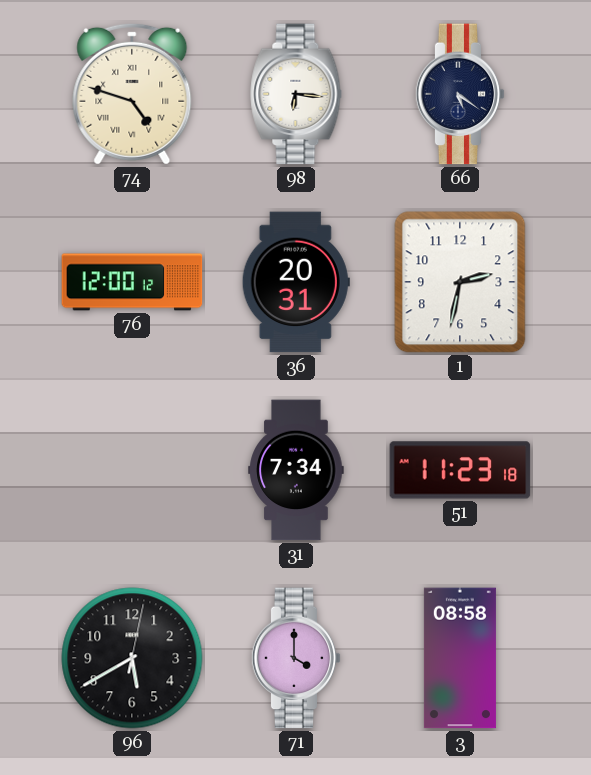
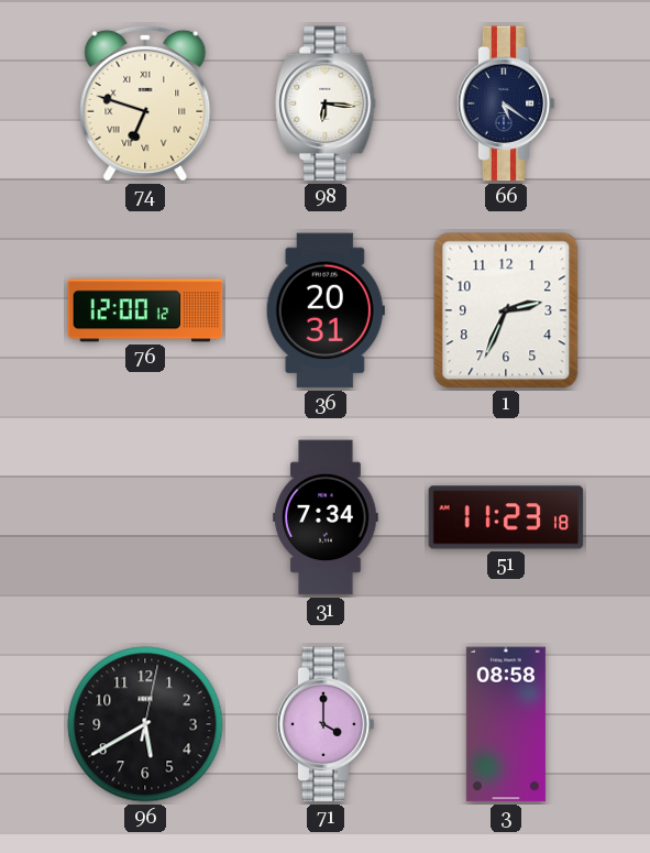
74: 4:48 -> 6:48 (145, 103)
1: 2:32 -> 2:34 (506, 310)
